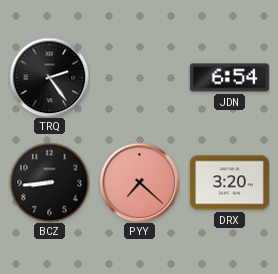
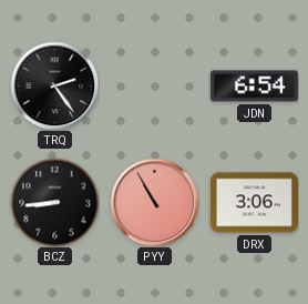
PYY: 7:22 -> 10:55 (154, 202)
DRX: 3:20 -> 3:06 (254, 203)
